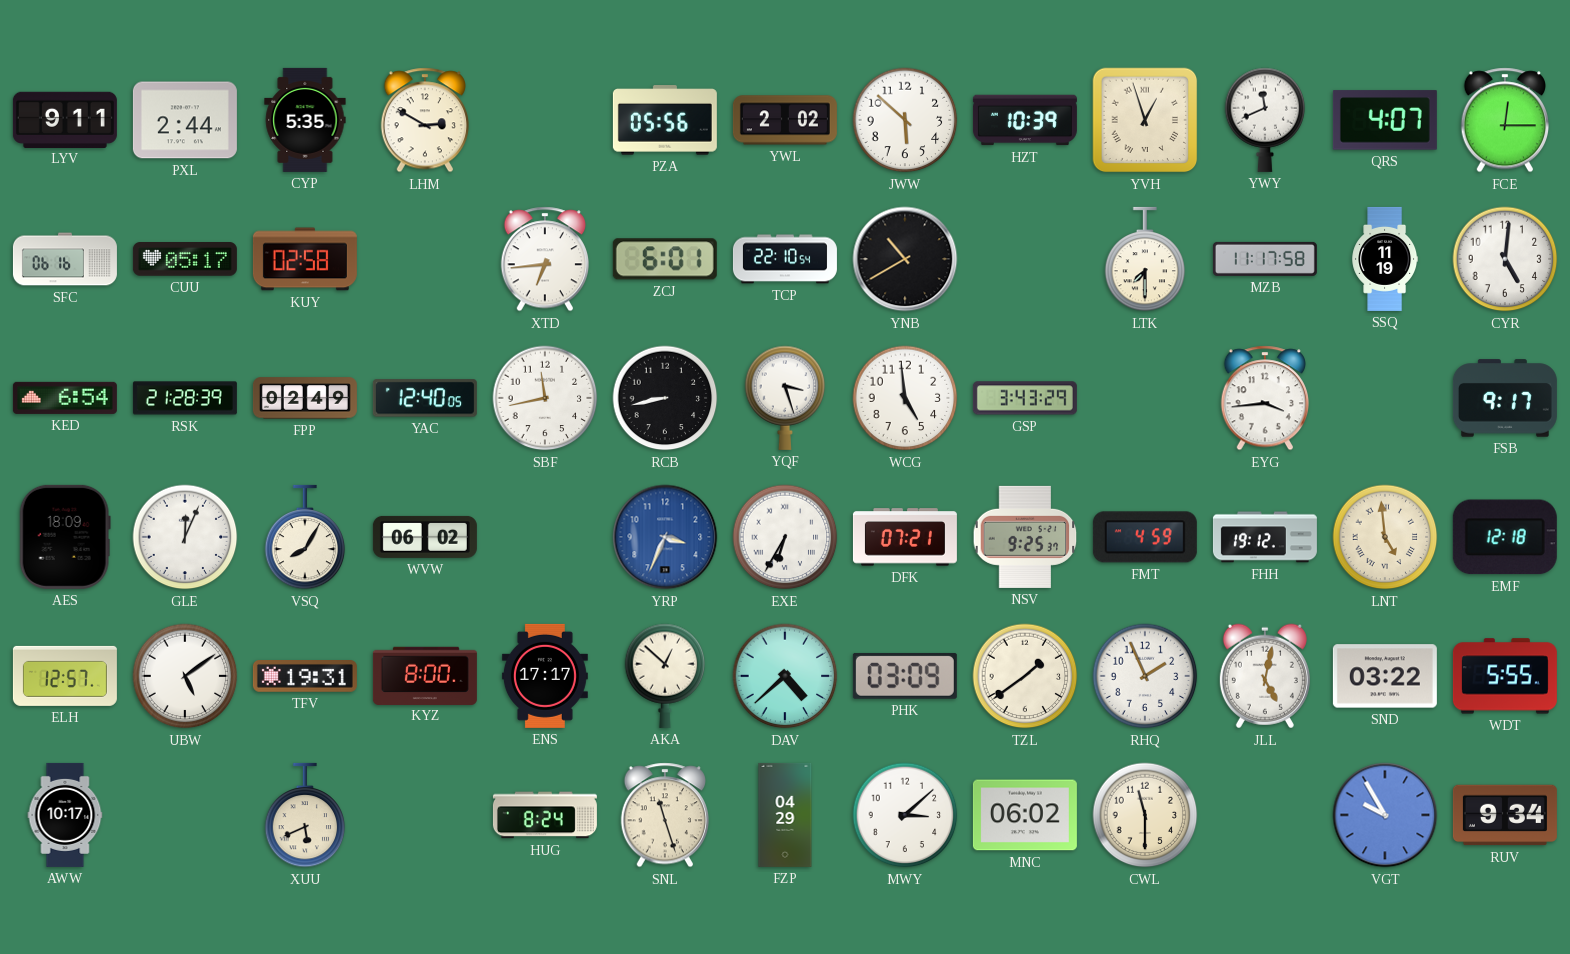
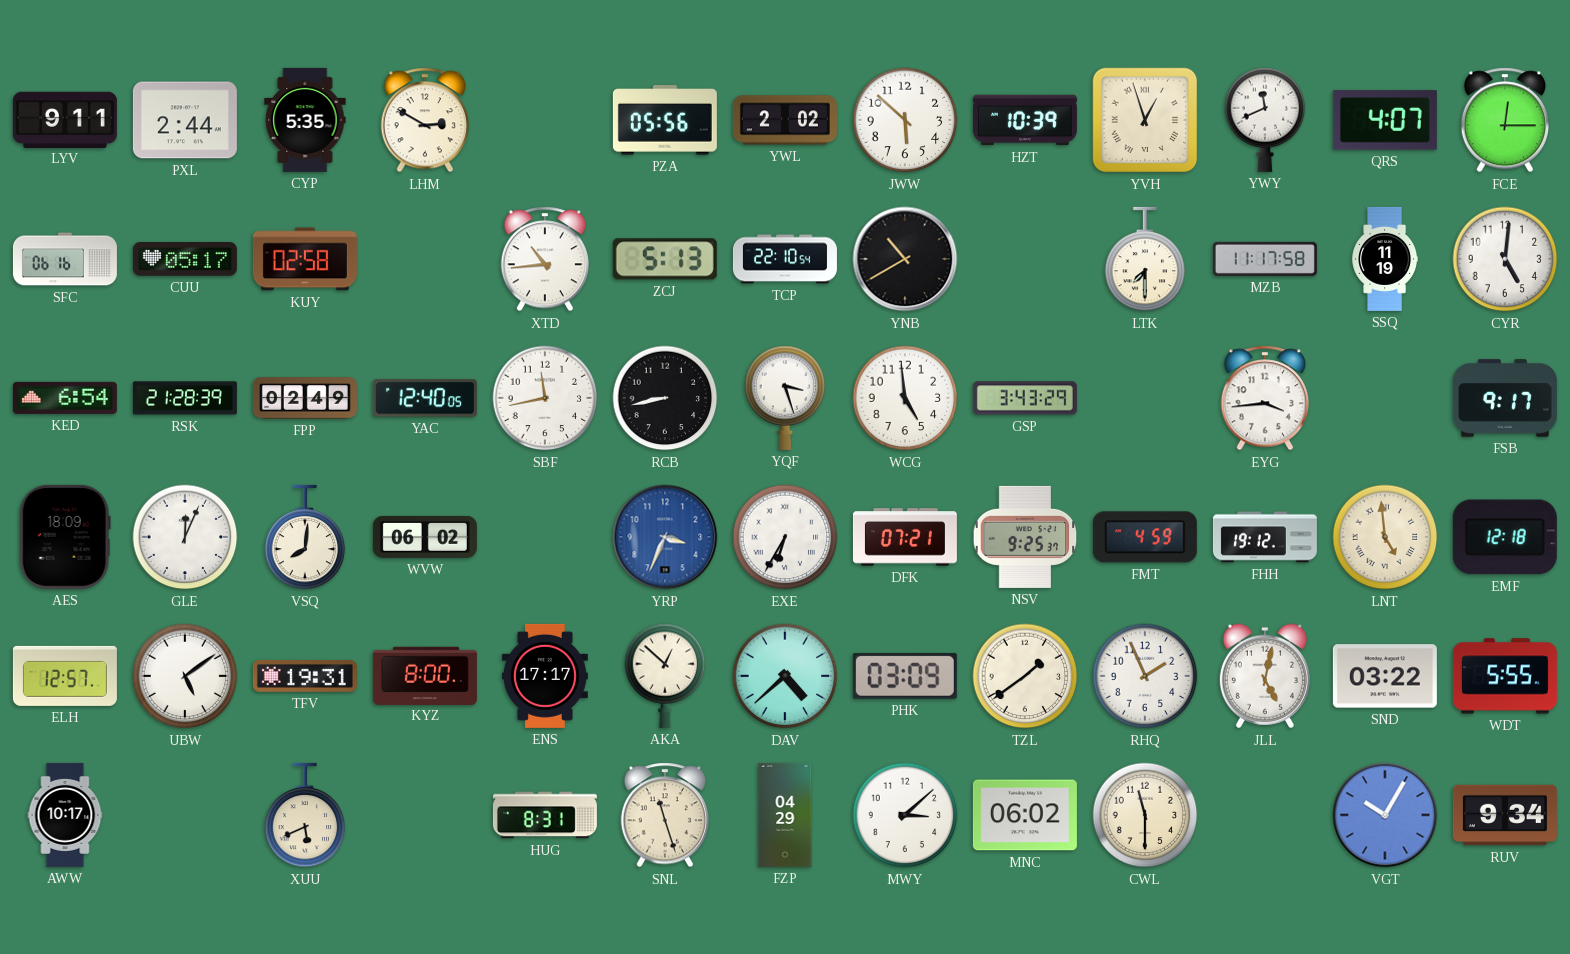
XTD: 6:44 -> 10:44 (544, 259)
ZCJ: 6:01 -> 5:13 (665, 259)
VSQ: 8:05 -> 8:01 (305, 537)
HUG: 8:24 -> 8:31 (545, 815)
VGT: 9:55 -> 10:05 (1385, 815)
